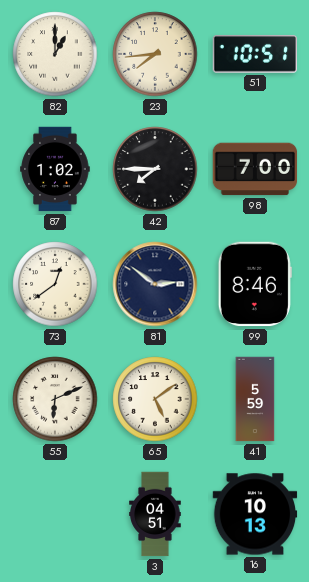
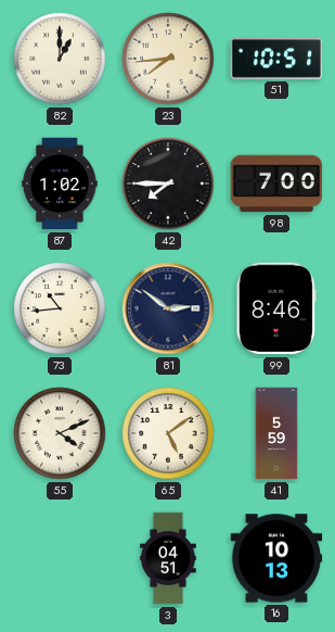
73: 12:39 -> 10:44 (60, 308)
55: 6:11 -> 4:11 (60, 433)
